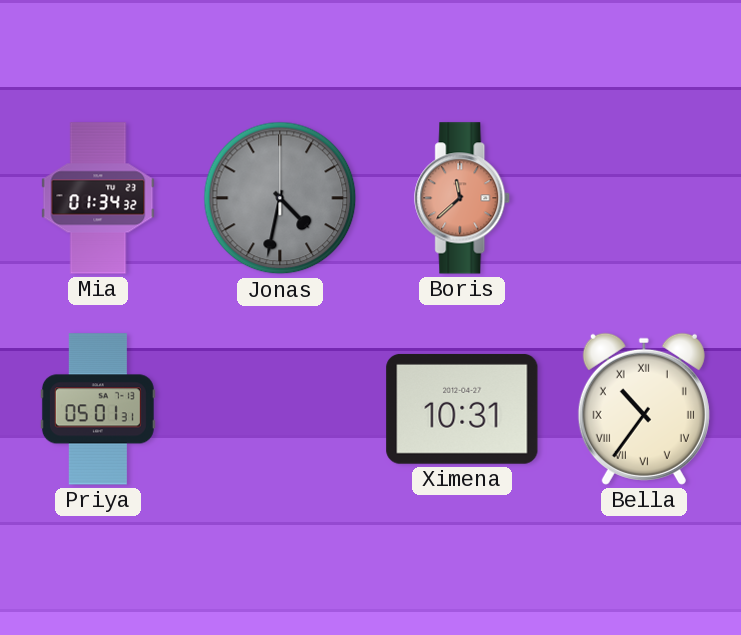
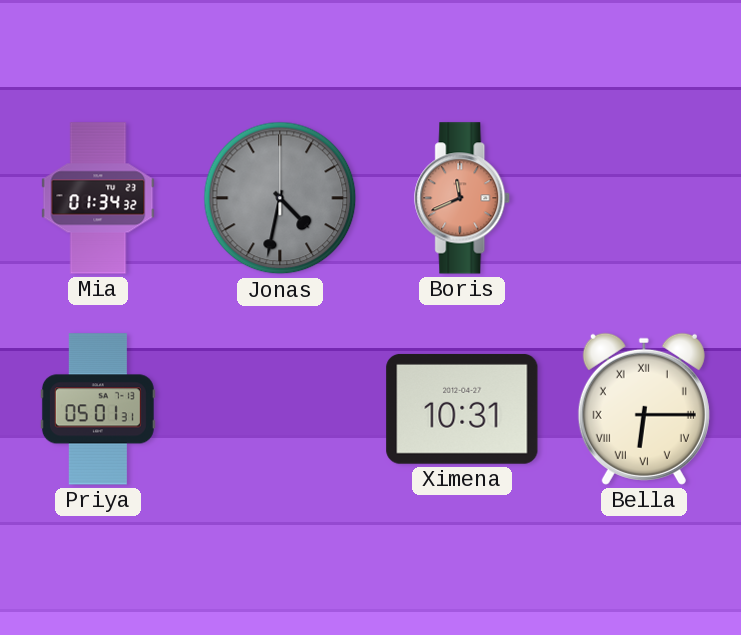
Boris: 11:38 -> 11:41 (463, 198)
Bella: 10:36 -> 6:15 (644, 409)
